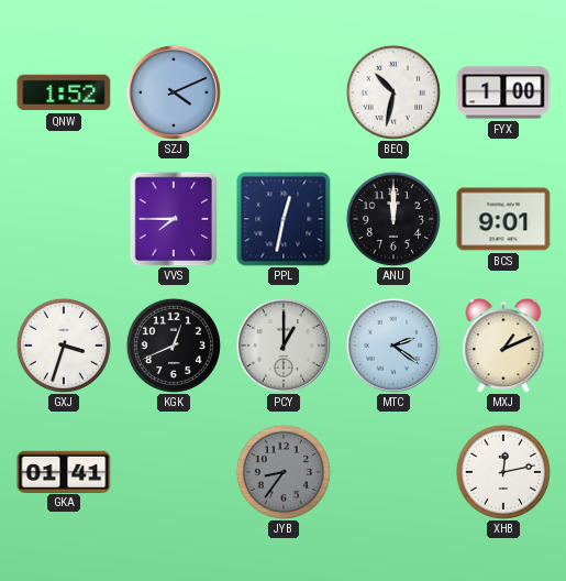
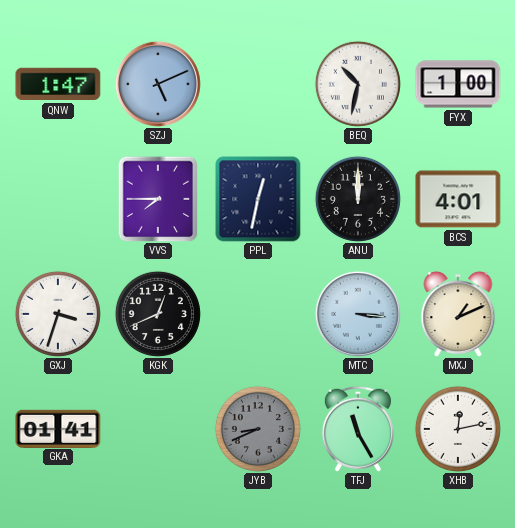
QNW: 1:52 -> 1:47 (58, 84)
SZJ: 4:11 -> 5:11 (158, 84)
BCS: 9:01 -> 4:01 (458, 199)
PCY: 1:00 -> none (284, 346)
MTC: 2:21 -> 3:16 (358, 314)
JYB: 8:36 -> 8:41 (258, 429)
TFJ: none -> 11:25 (358, 429)
